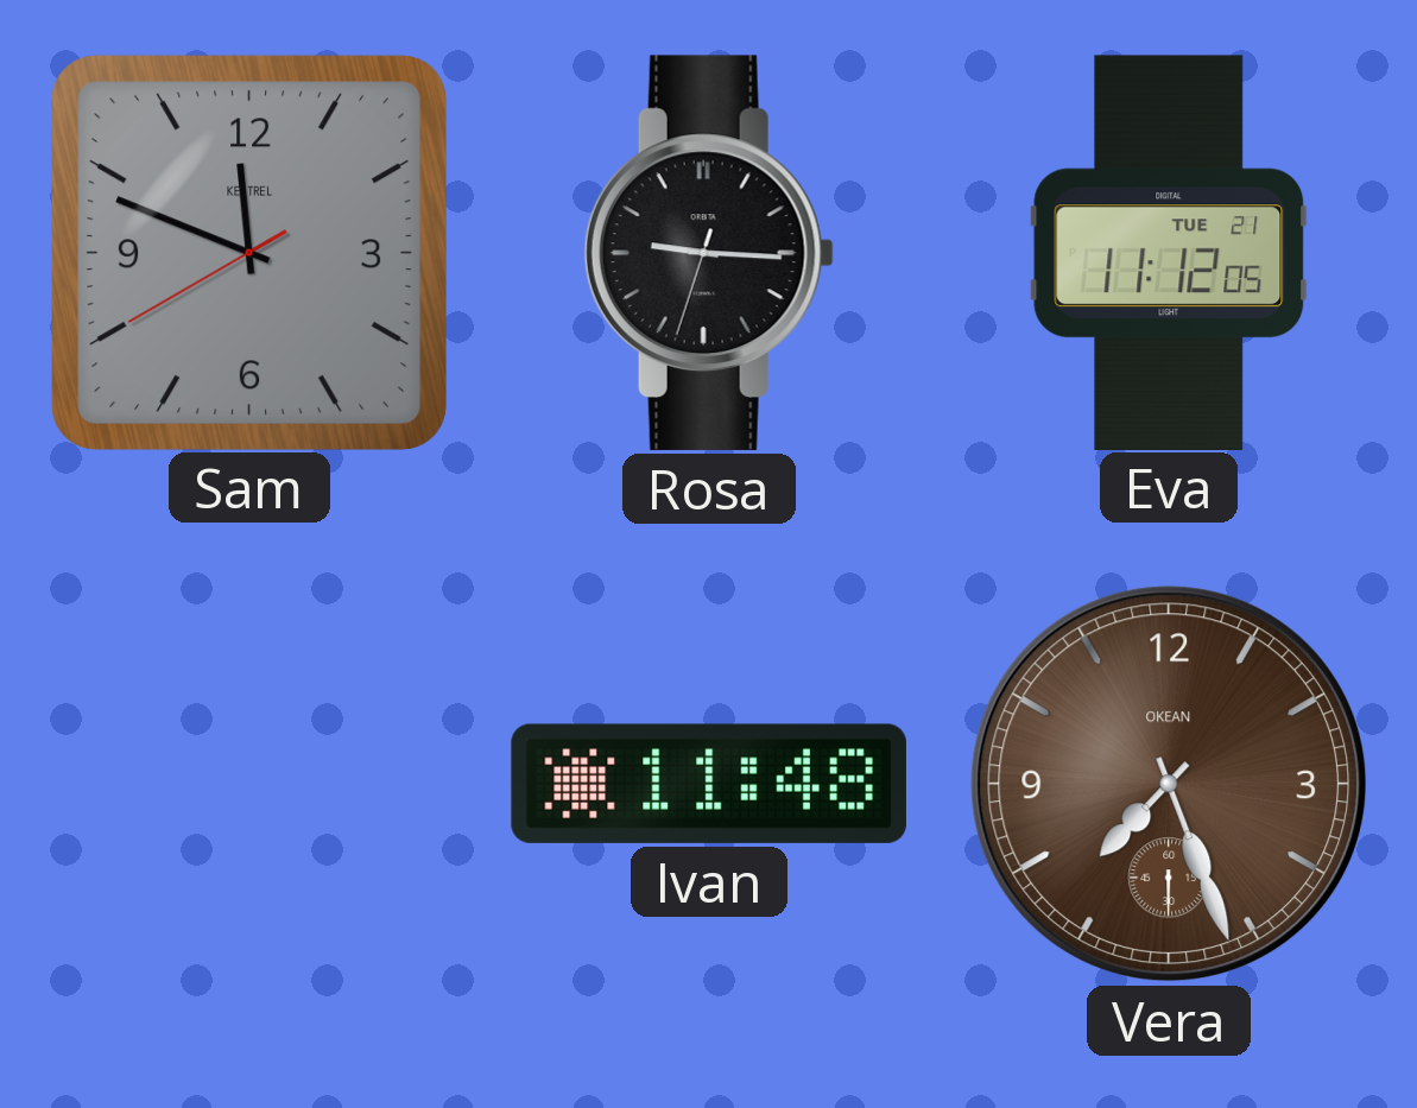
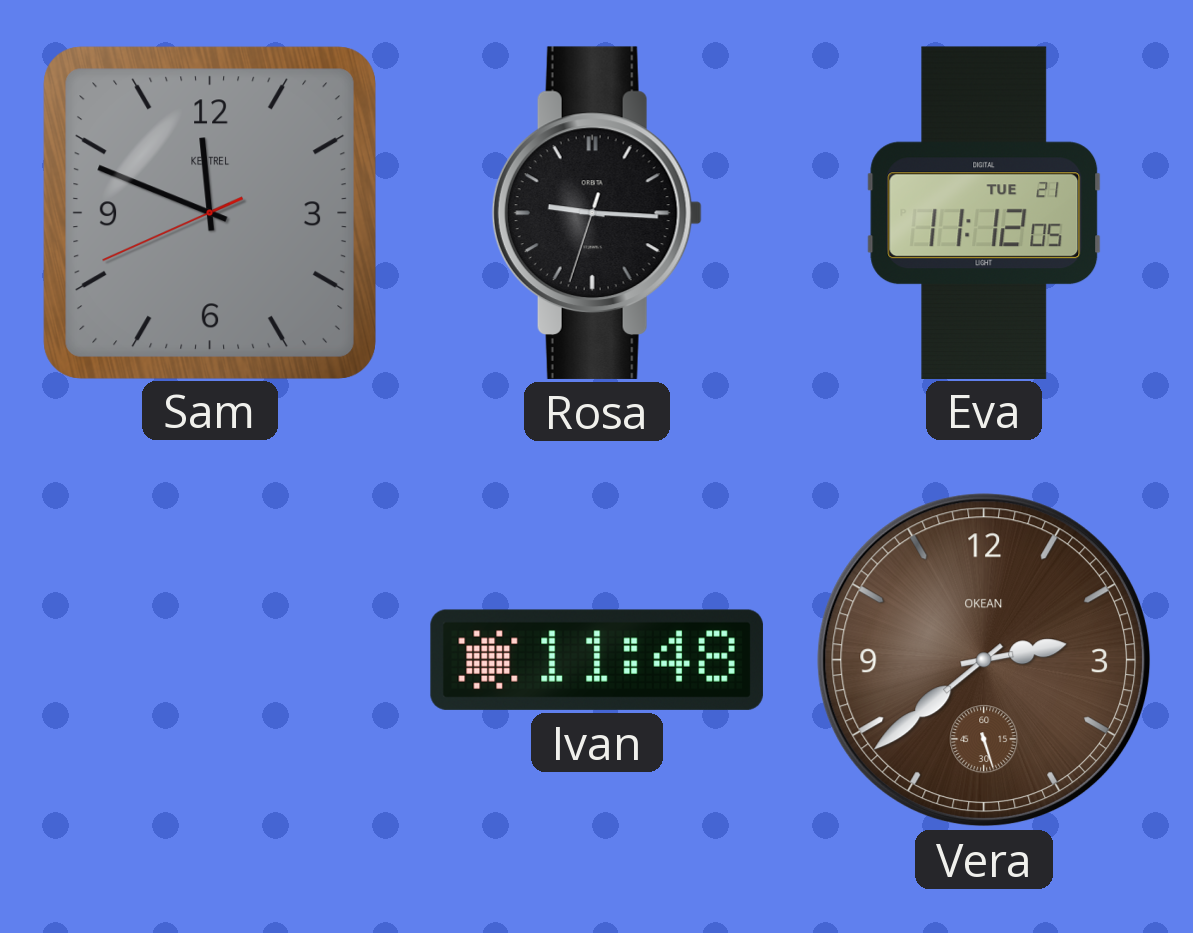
Sam: 11:48:40 -> 11:48:41 (209, 212)
Vera: 7:26 -> 2:38 (984, 660)
